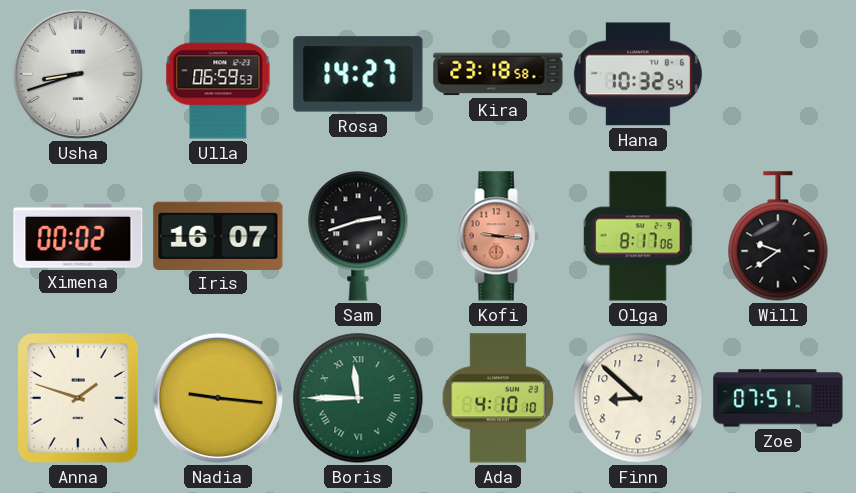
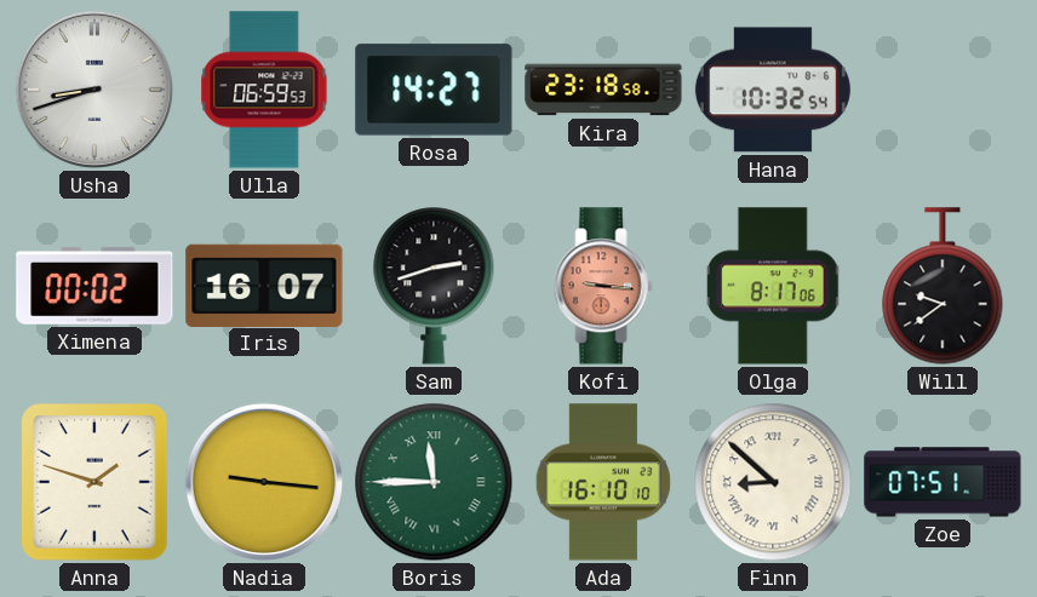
Ada: 4:10 -> 16:10 (603, 482)
Finn numerals: Arabic -> Roman (773, 482)
